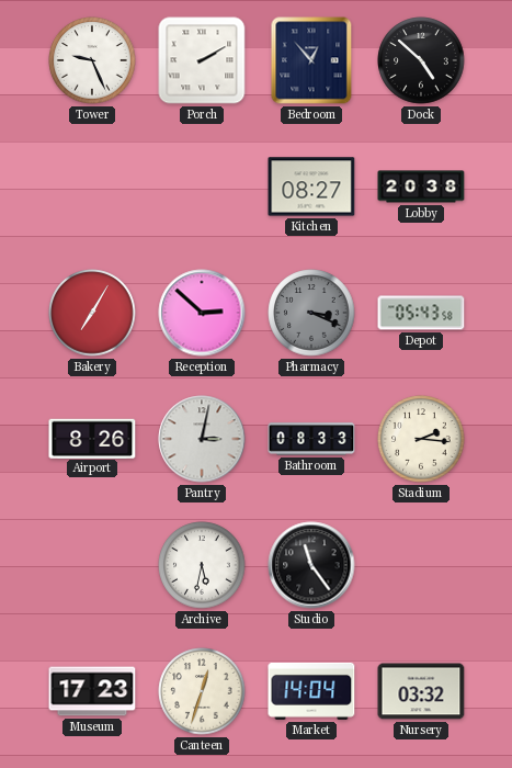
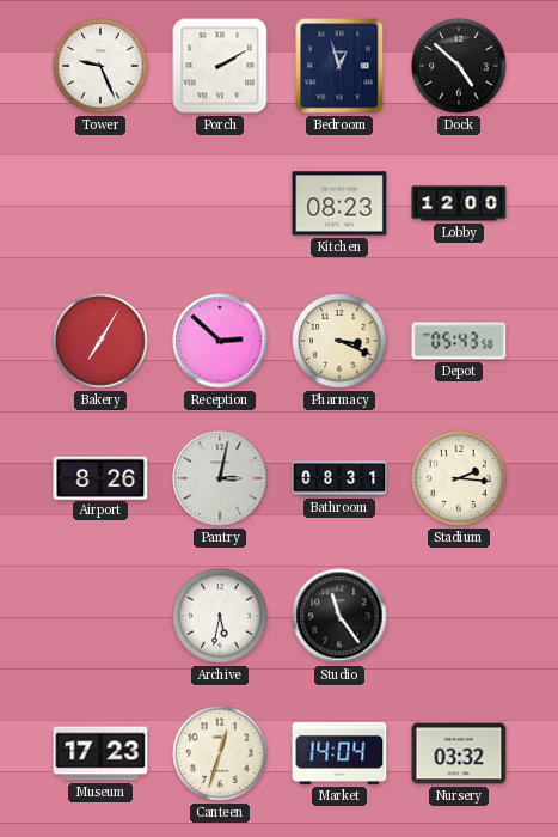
Bedroom: 12:53 -> 12:57 (339, 66)
Kitchen: 08:27 -> 08:23 (339, 203)
Lobby: 20:38 -> 12:00 (459, 203)
Pharmacy dial: grey -> cream (339, 341)
Bathroom: 08:33 -> 08:31 (339, 478)
